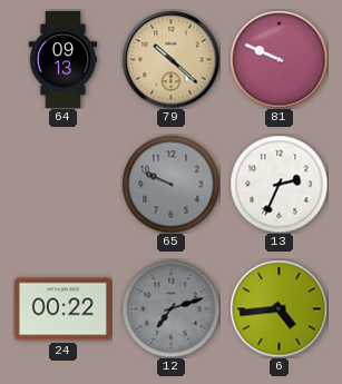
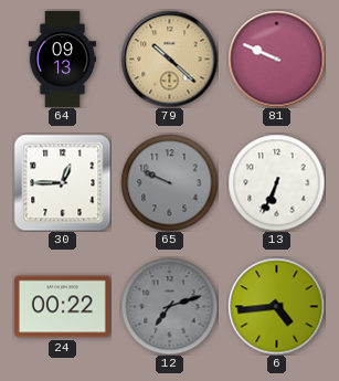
30: none -> 12:45 (62, 182)
13: 2:34 -> 6:34 (276, 182)
